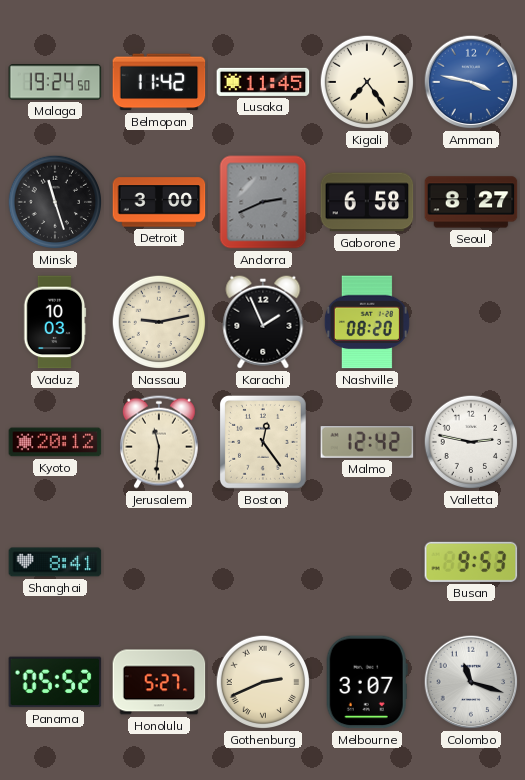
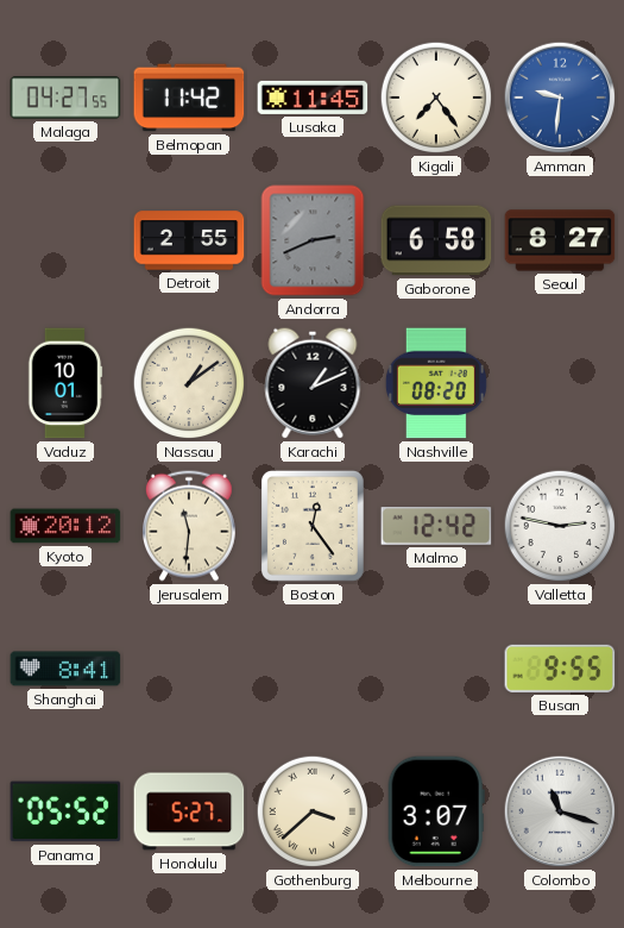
Malaga: 19:24 -> 04:27 (65, 98)
Amman: 3:47 -> 9:31 (560, 98)
Minsk: 11:27 -> none (55, 202)
Detroit: 3:00 -> 2:55 (189, 240)
Vaduz: 10:03 -> 10:01 (65, 383)
Nassau: 9:13 -> 1:09 (189, 383)
Karachi: 1:56 -> 1:11 (313, 383)
Busan: 9:53 -> 9:55 (560, 669)
Gothenburg: 2:41 -> 3:38 (313, 811)
